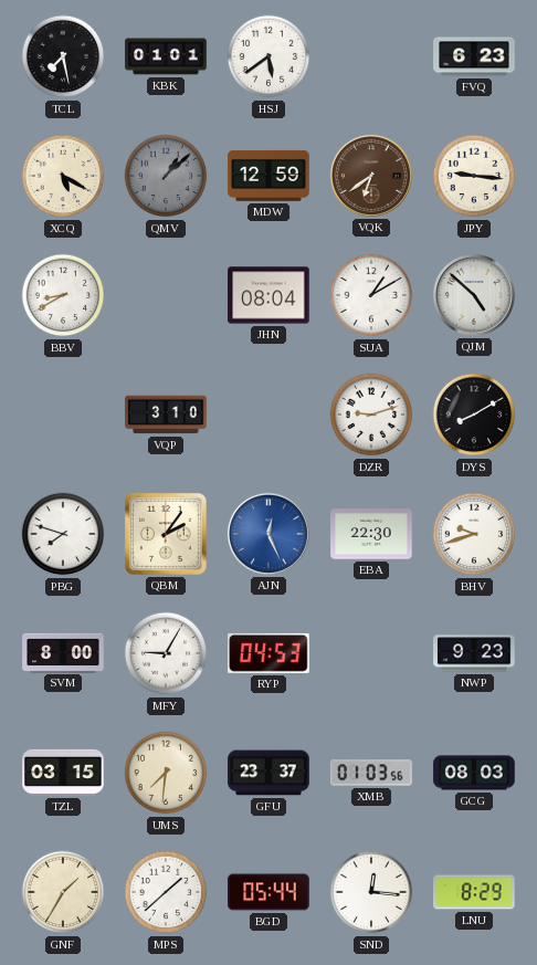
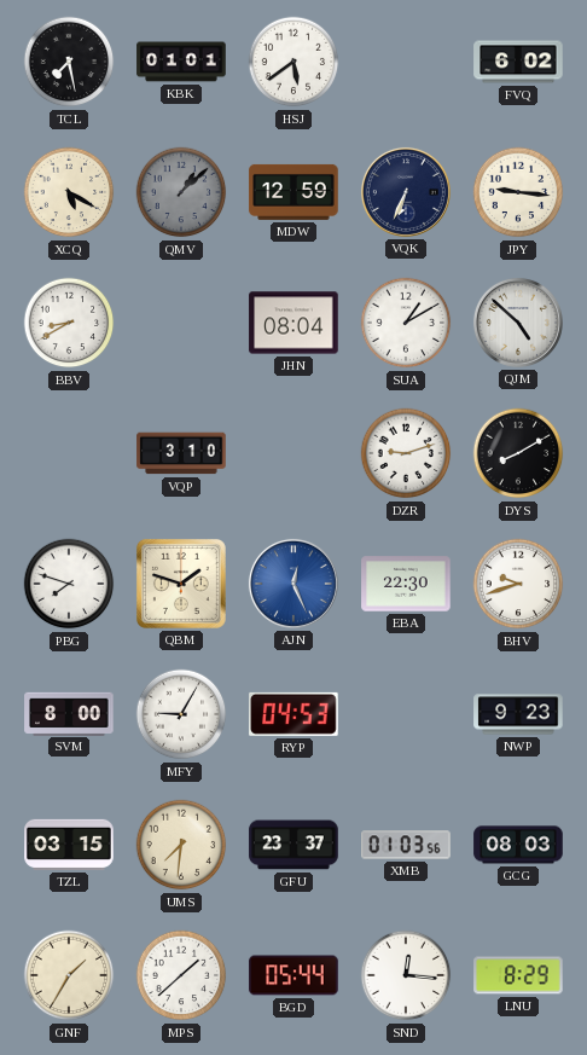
FVQ: 6:23 -> 6:02 (518, 62)
VQK: 6:39 -> 6:34 (406, 192)
VQK dial: brown -> navy (406, 192)
QBM: 2:06 -> 1:48 (181, 584)
